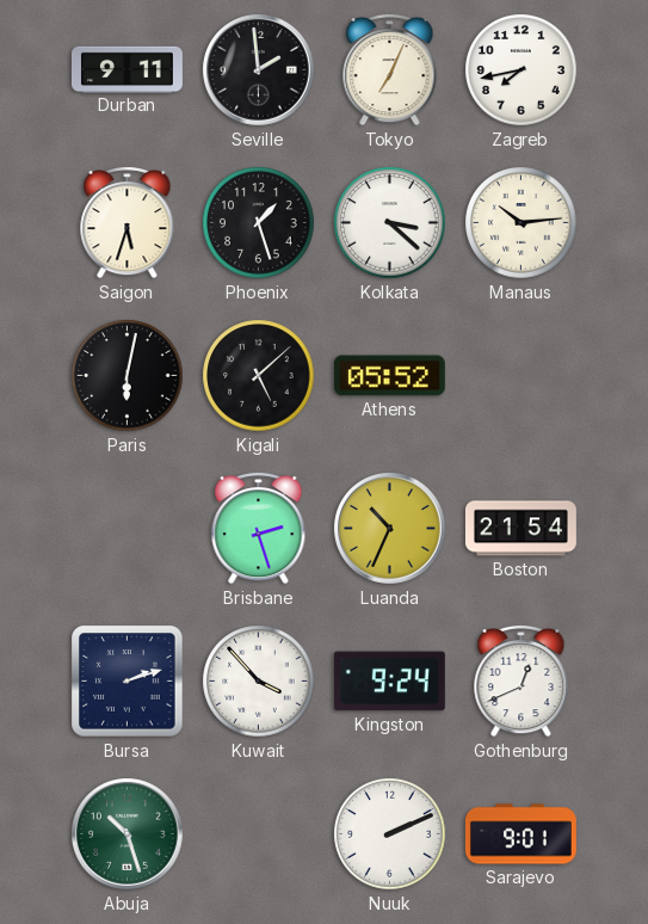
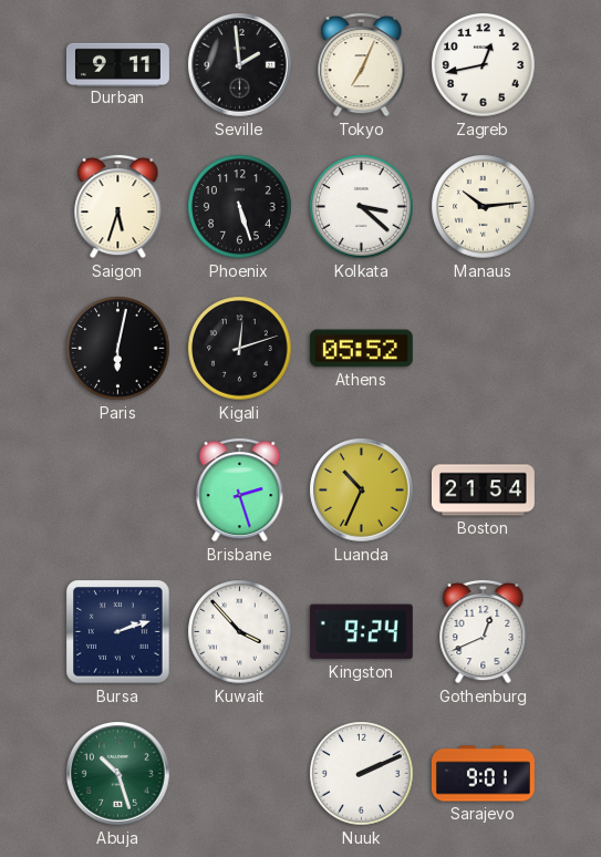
Zagreb: 7:43 -> 12:43 (484, 65)
Phoenix: 1:27 -> 5:27 (240, 207)
Kigali: 5:08 -> 12:12 (240, 349)
